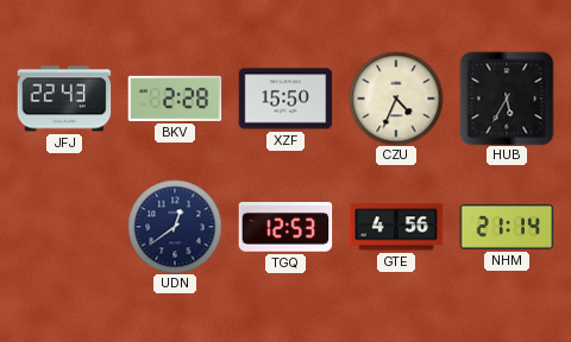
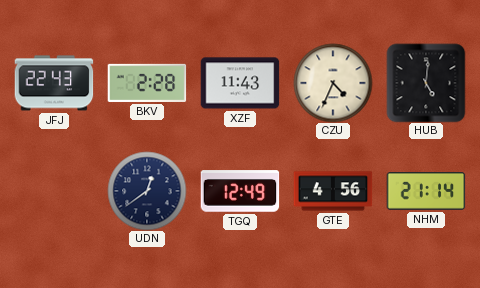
XZF: 15:50 -> 11:43 (240, 83)
HUB: 5:35 -> 5:01 (426, 83)
TGQ: 12:53 -> 12:49 (240, 191)
